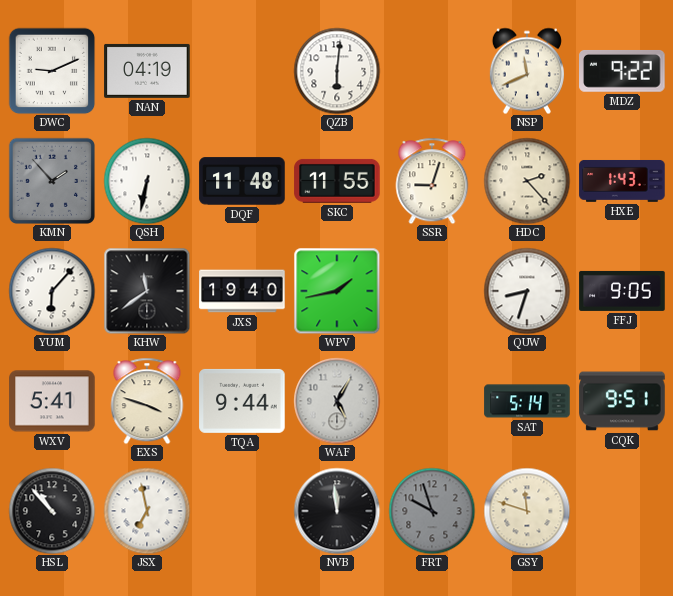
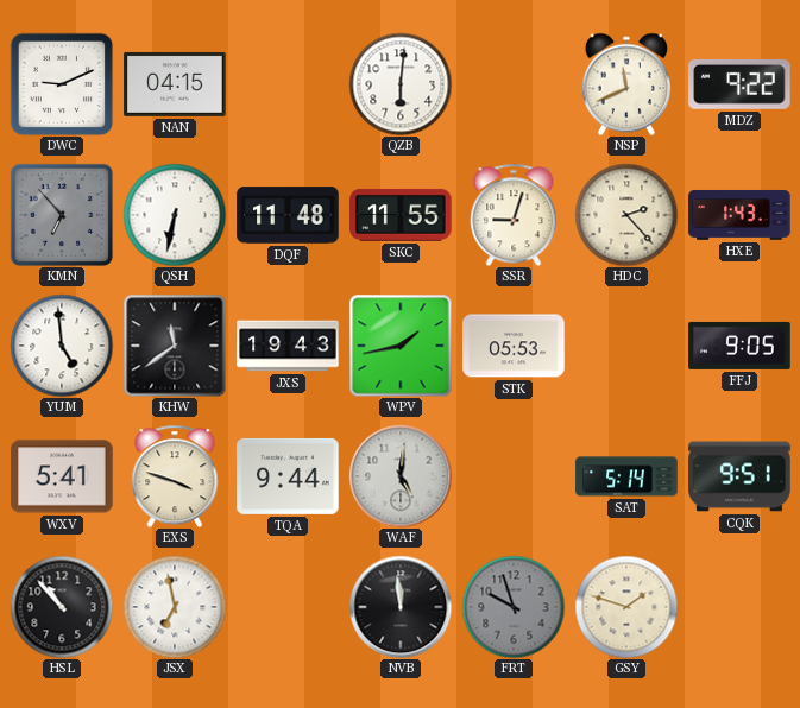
NAN: 04:19 -> 04:15 (175, 84)
KMN: 1:53 -> 6:53 (62, 215)
YUM: 6:07 -> 4:59 (62, 346)
JXS: 19:40 -> 19:43 (288, 346)
STK: none -> 05:53 (514, 346)
QUW: 8:33 -> none (527, 291)
WAF: 5:05 -> 5:01 (401, 476)
GSY: 11:48 -> 1:48 (626, 607)
